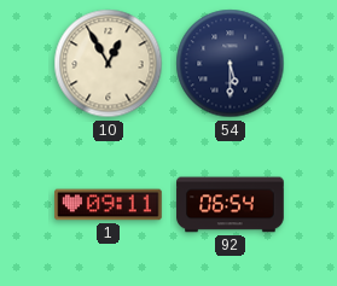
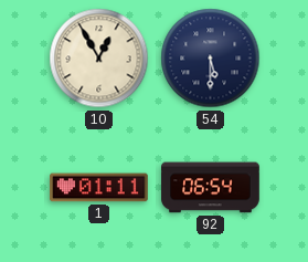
1: 09:11 -> 01:11 (99, 188)
